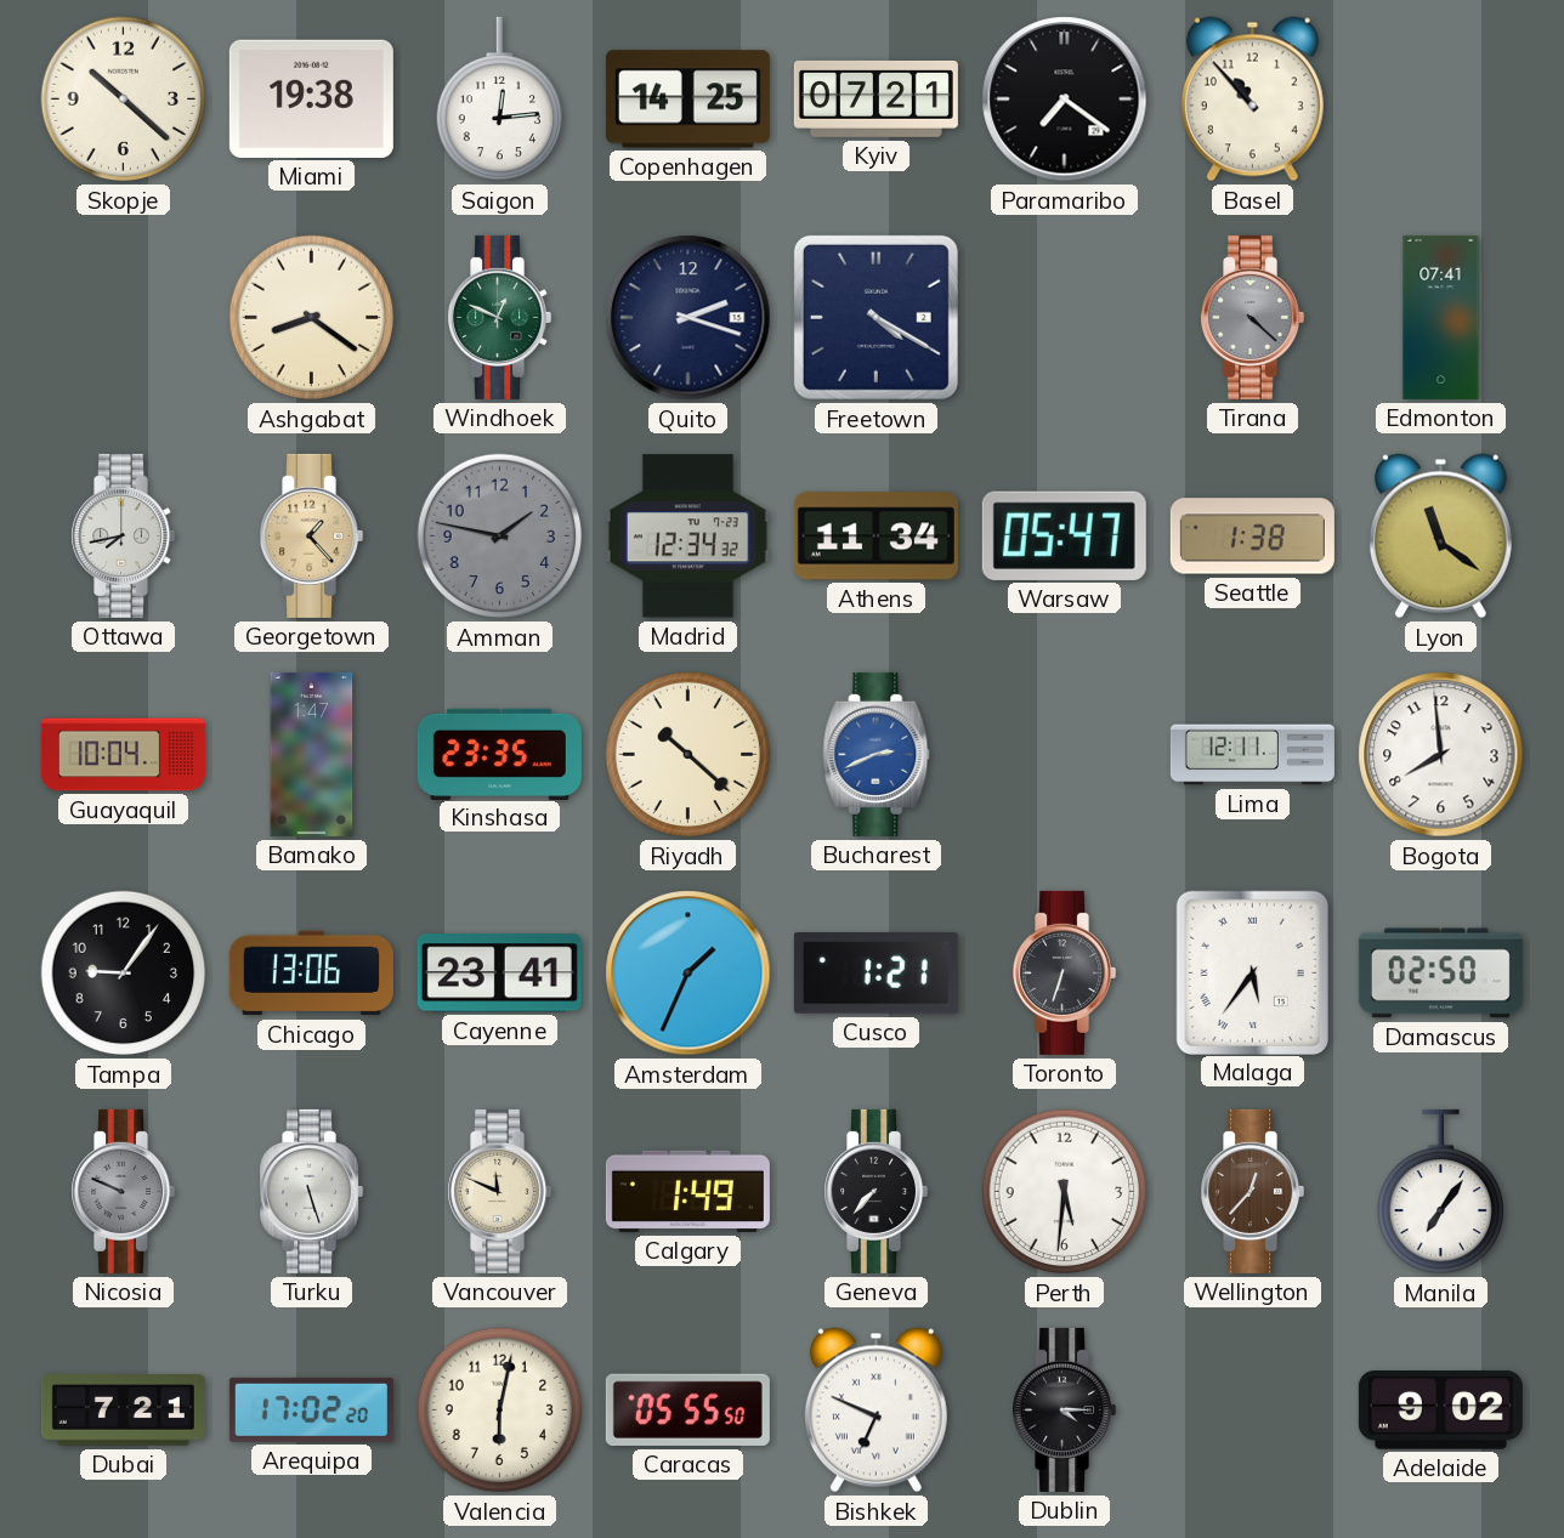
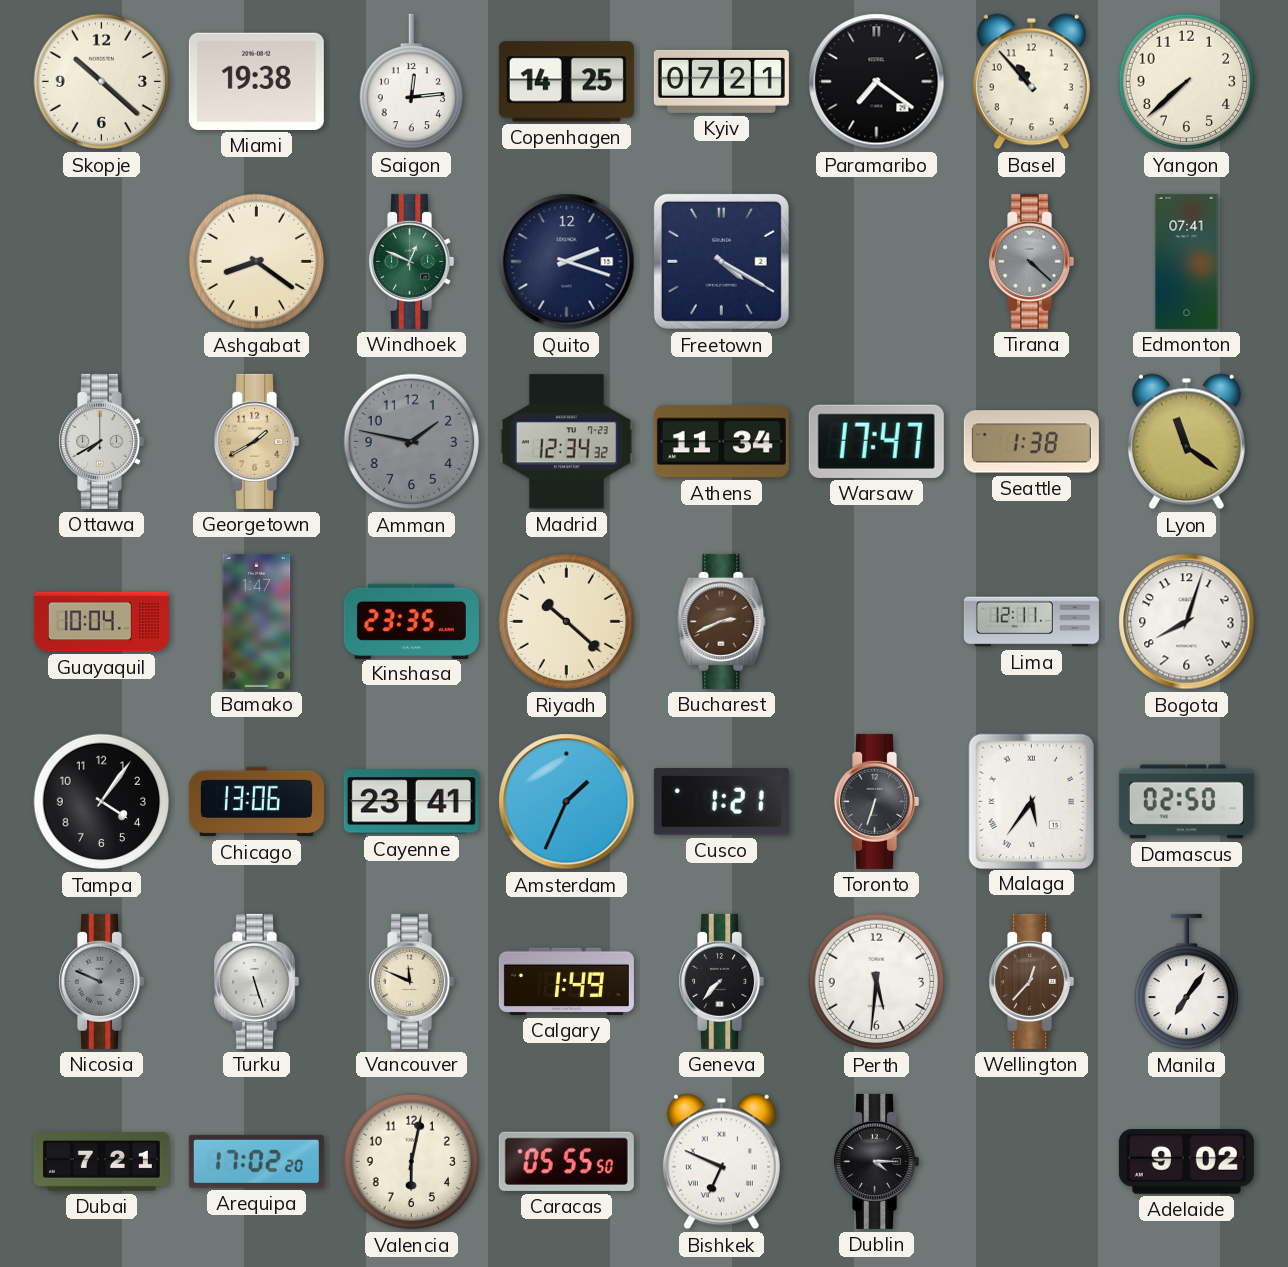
Yangon: none -> 7:38 (1187, 82)
Ottawa: 7:43 -> 7:40 (102, 441)
Georgetown: 1:23 -> 1:40 (257, 441)
Warsaw: 05:47 -> 17:47 (876, 441)
Bucharest dial: blue -> brown (722, 621)
Bogota: 7:59 -> 8:03 (1187, 622)
Tampa: 9:06 -> 4:06 (102, 802)
